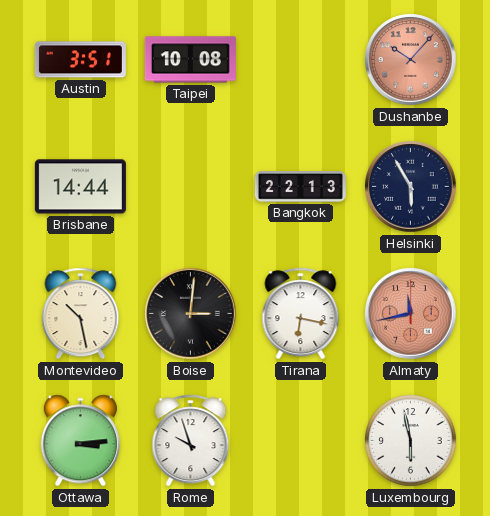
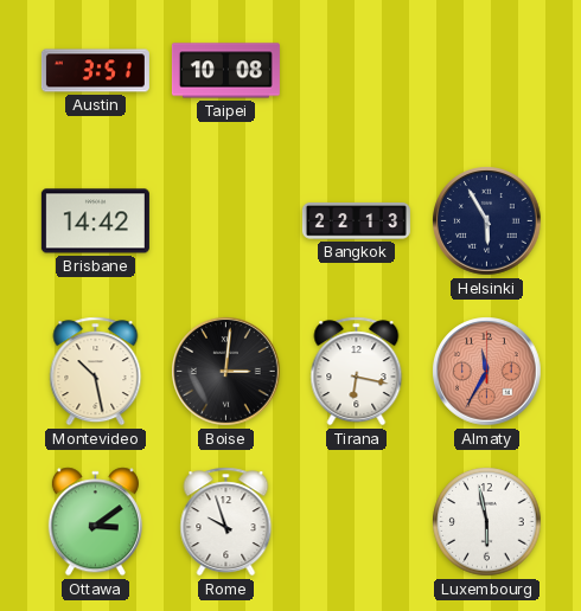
Dushanbe: 10:07 -> none (411, 60)
Brisbane: 14:44 -> 14:42 (95, 221)
Almaty: 11:43 -> 11:35 (487, 372)
Ottawa: 3:14 -> 3:09 (95, 522)
